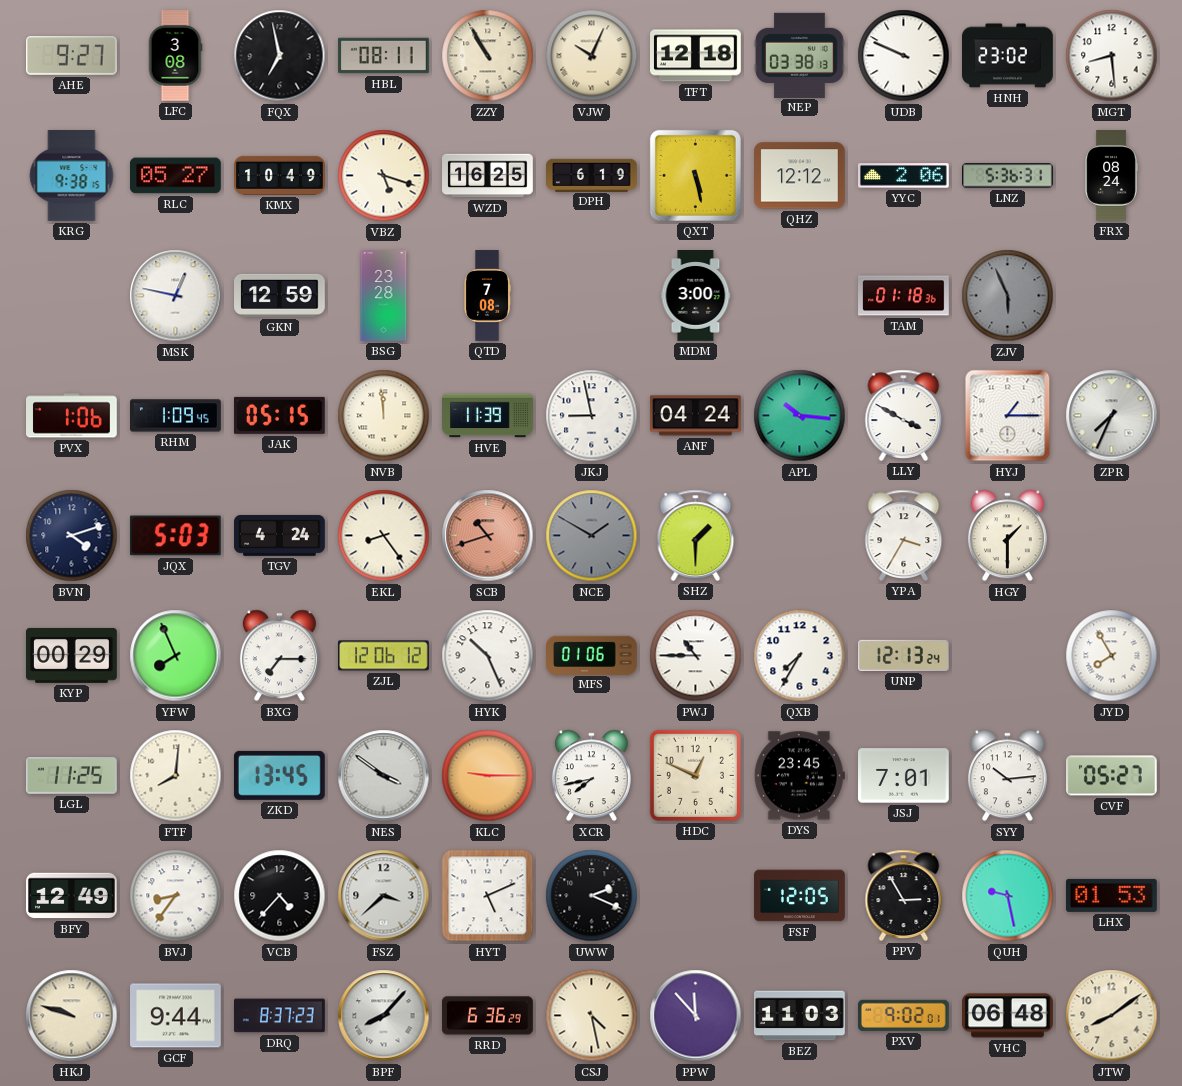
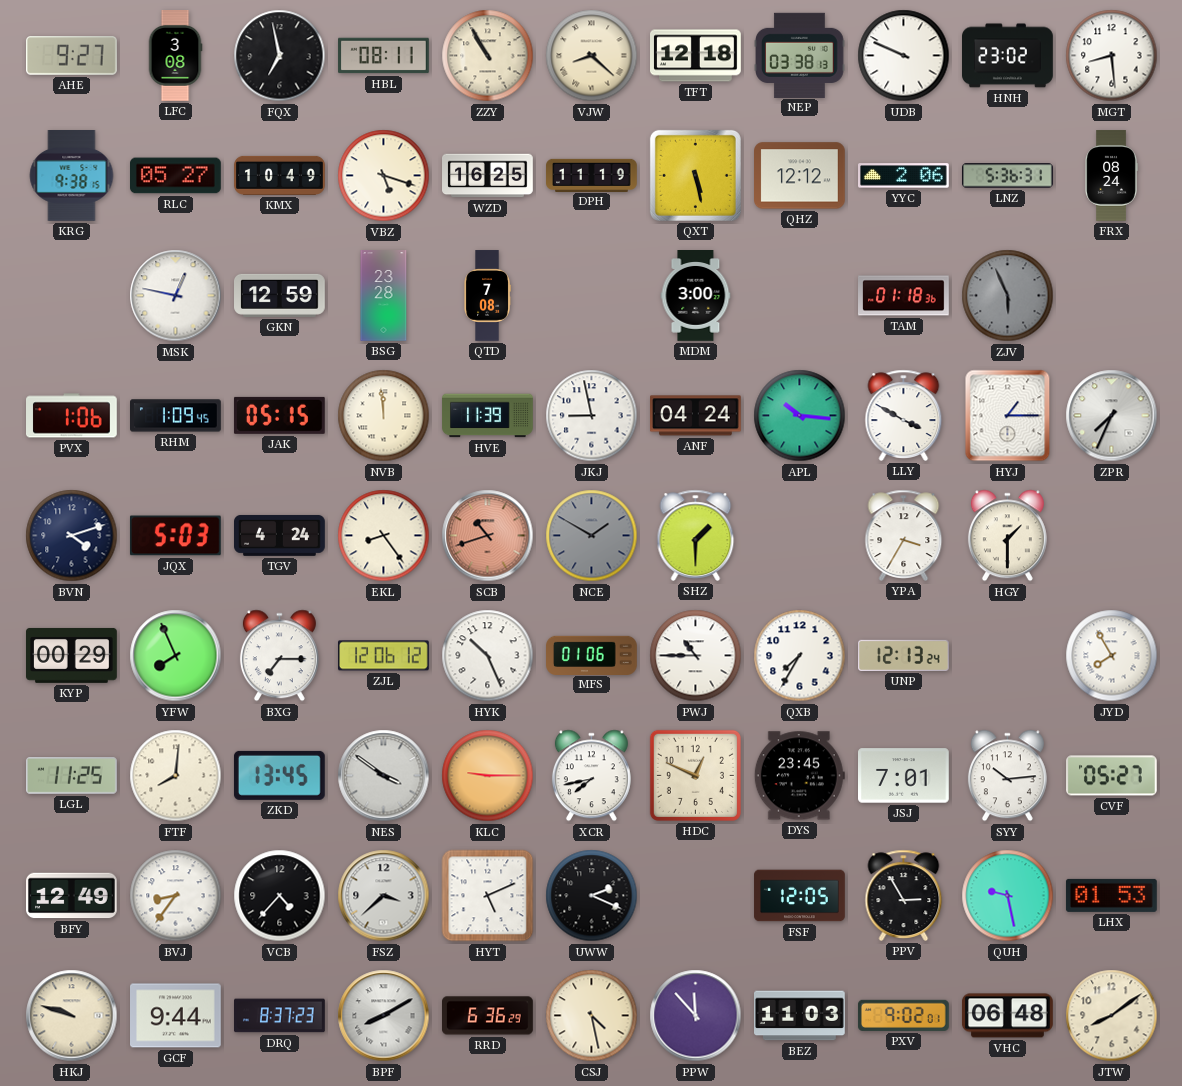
VJW: 10:04 -> 8:22 (592, 56)
DPH: 6:19 -> 11:19 (592, 175)
BPF: 8:07 -> 8:10 (384, 1016)
